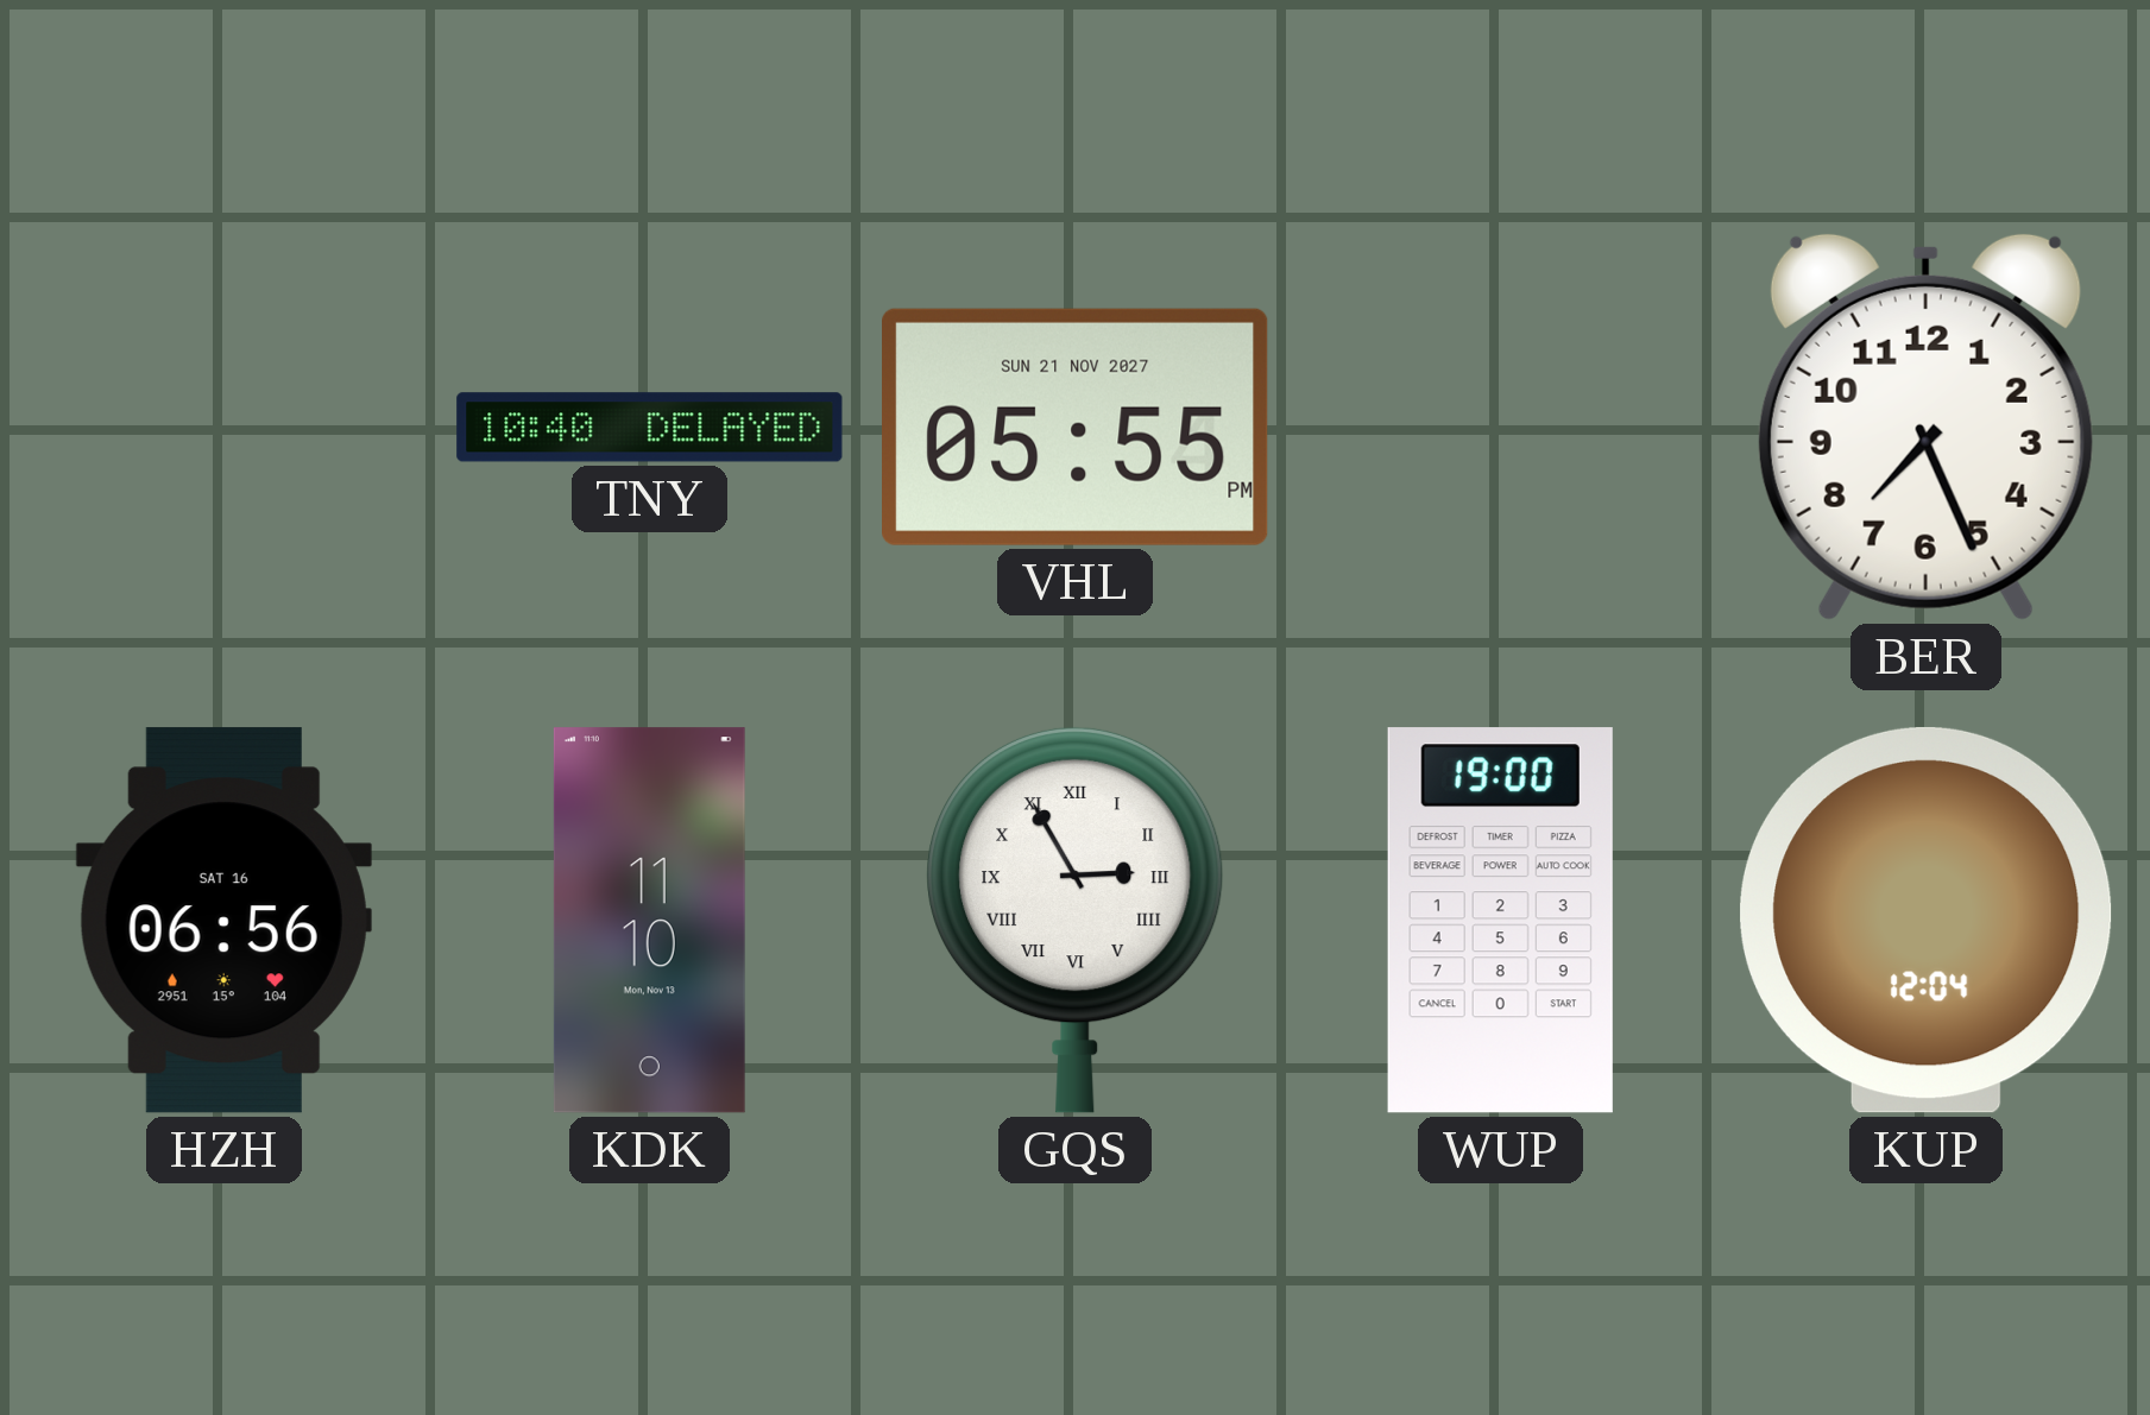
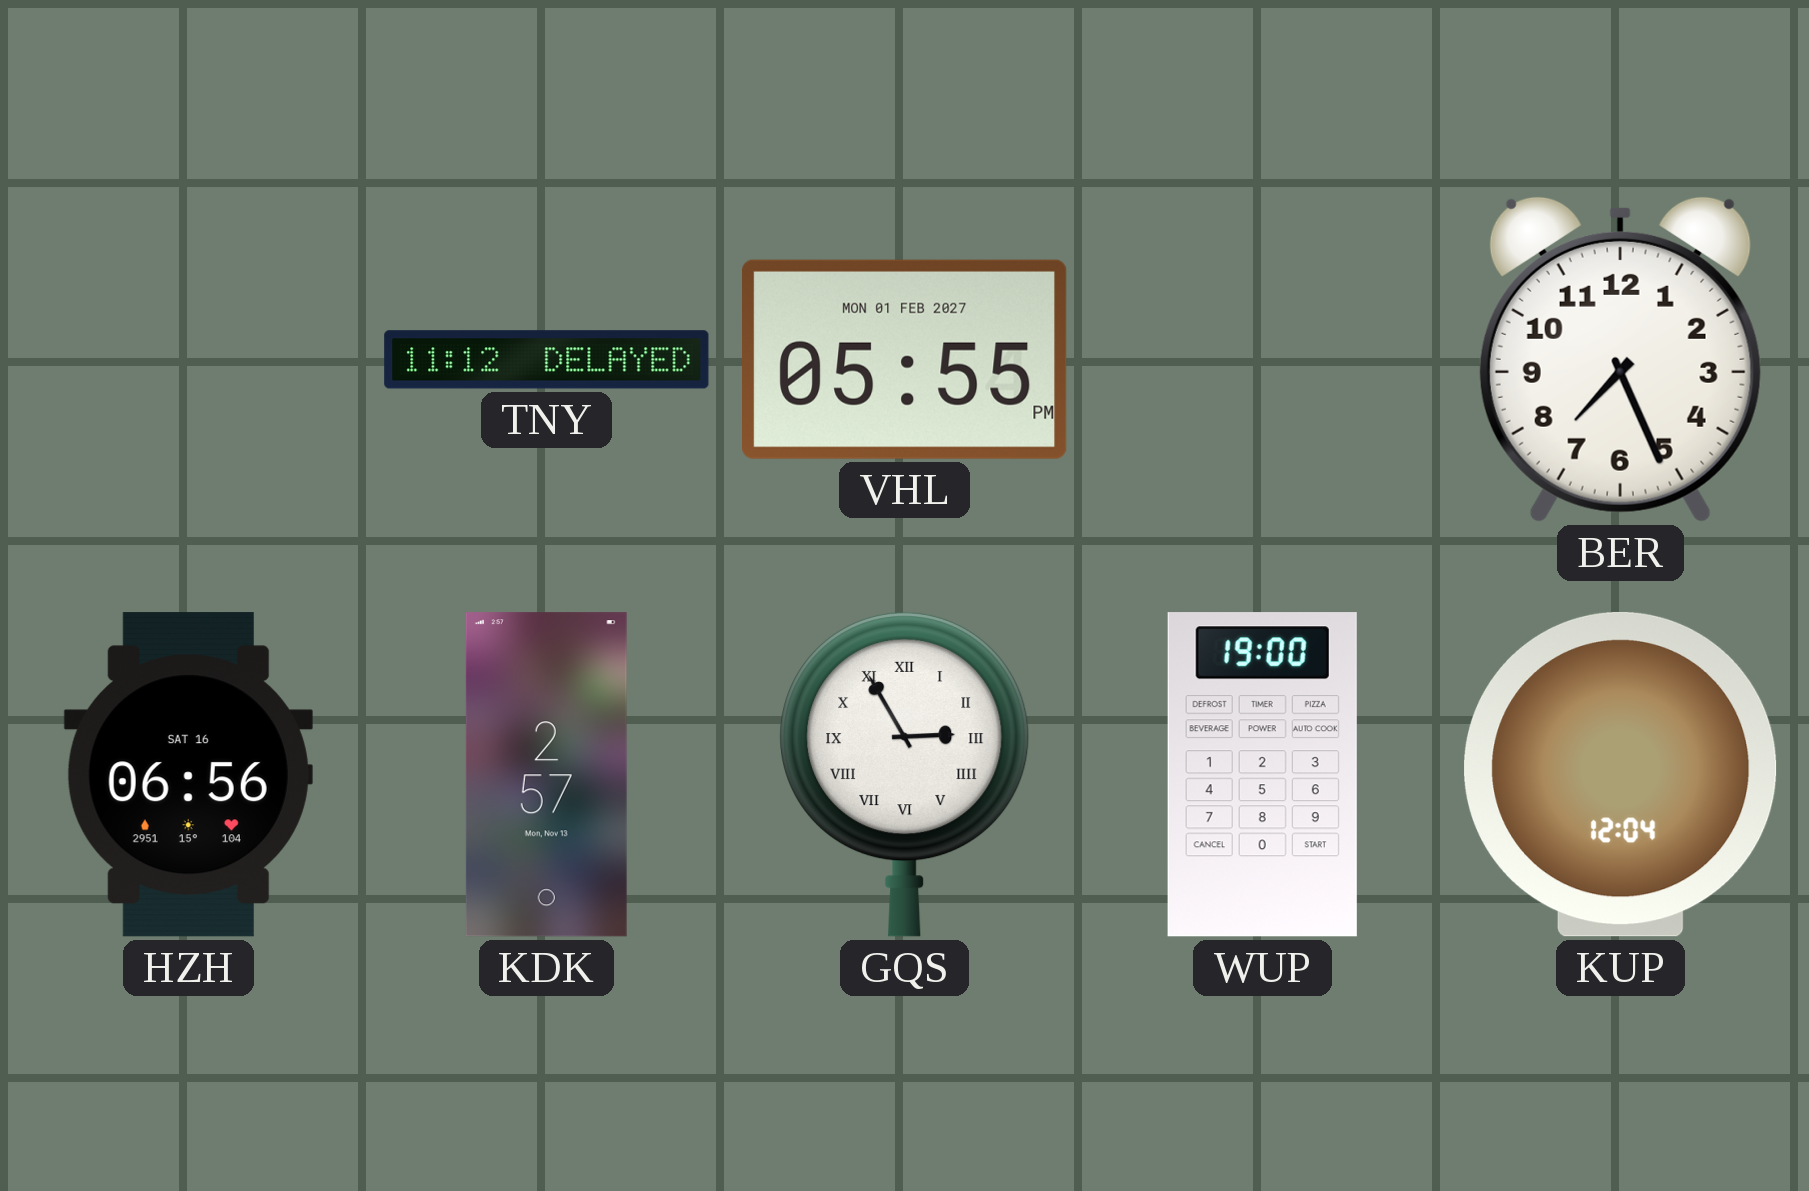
TNY: 10:40 -> 11:12 (547, 360)
VHL date: SUN 21 NOV 2027 -> MON 01 FEB 2027 (905, 359)
KDK: 11:10 -> 2:57 (546, 775)
